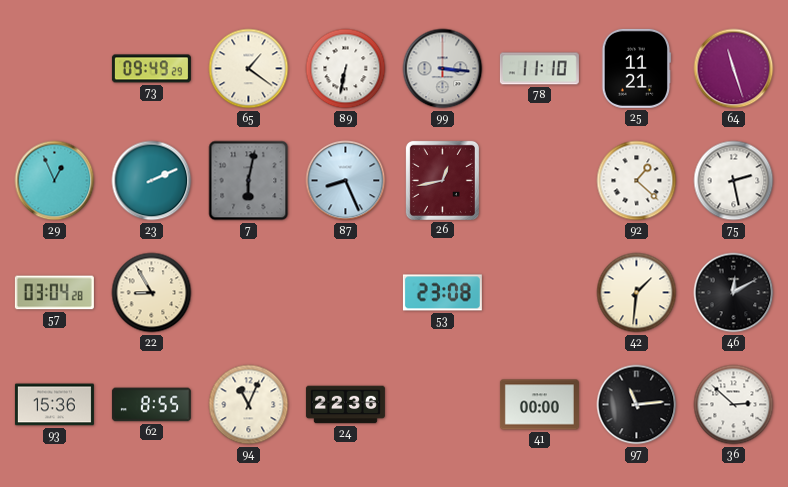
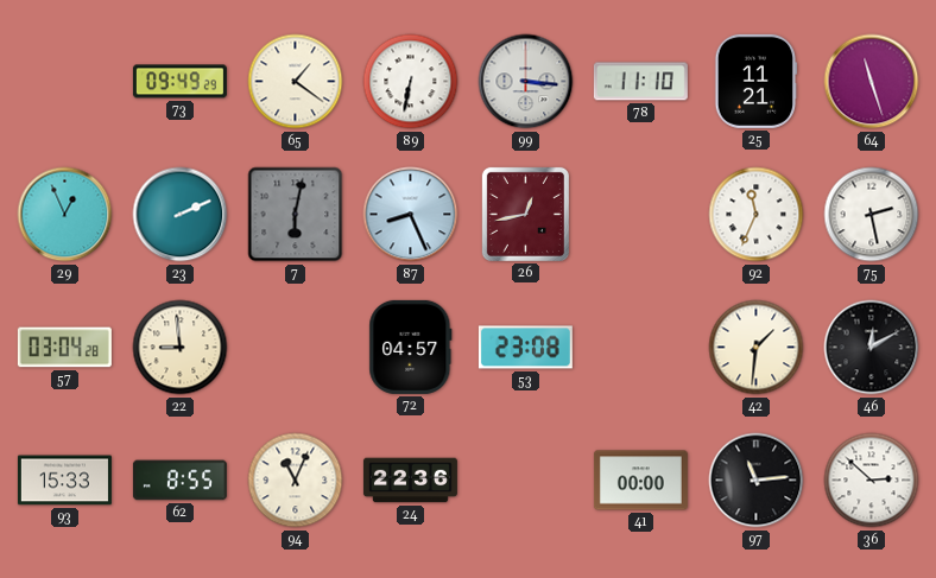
92: 1:22 -> 11:34 (757, 215)
22: 8:55 -> 8:59 (181, 348)
72: none -> 04:57 (411, 347)
93: 15:36 -> 15:33 (64, 481)
